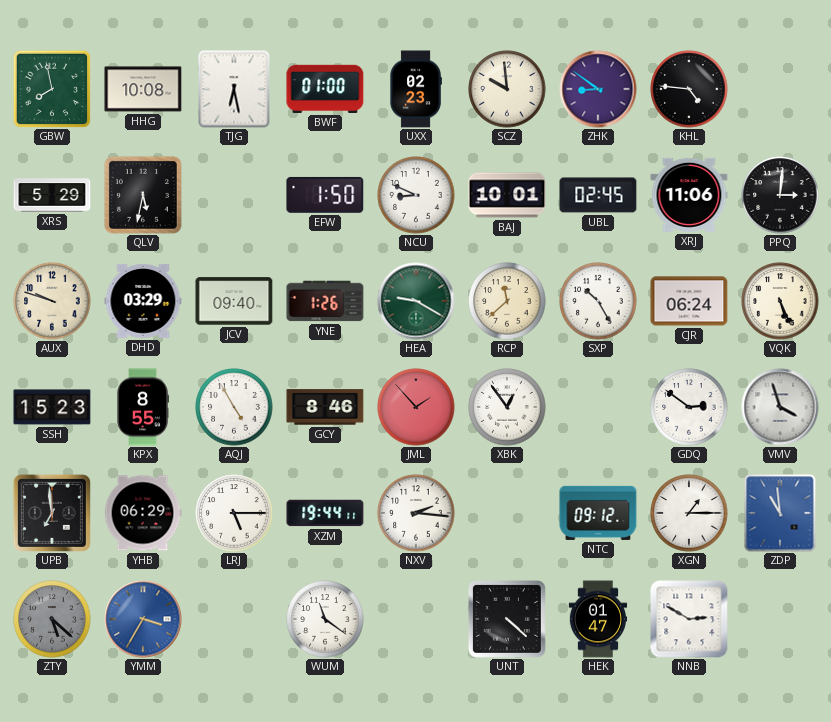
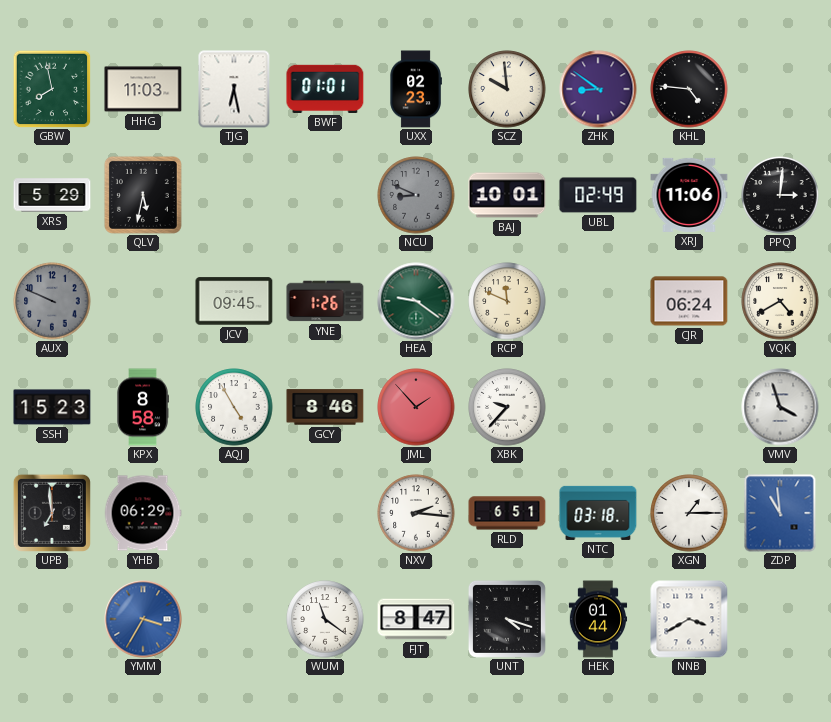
HHG: 10:08 -> 11:03 (143, 89)
BWF: 01:00 -> 01:01 (325, 89)
EFW: 1:50 -> none (325, 195)
NCU dial: white -> grey (416, 195)
UBL: 02:45 -> 02:49 (598, 195)
AUX: 9:48 -> 9:49 (52, 301)
AUX dial: cream -> grey (52, 301)
DHD: 03:29 -> none (143, 301)
JCV: 09:40 -> 09:45 (234, 301)
HEA: 9:20 -> 9:21 (416, 301)
RCP: 11:38 -> 11:49 (507, 301)
SXP: 10:25 -> none (598, 301)
VQK: 5:26 -> 4:40 (780, 301)
KPX: 8:55 -> 8:58 (142, 407)
XBK: 12:54 -> 9:37 (507, 407)
GDQ: 2:51 -> none (689, 407)
LRJ: 5:15 -> none (234, 513)
XZM: 19:44 -> none (325, 513)
RLD: none -> 6:51 (507, 513)
NTC: 09:12 -> 03:18 (598, 513)
ZTY: 5:22 -> none (52, 619)
FJT: none -> 8:47 (416, 619)
UNT: 4:22 -> 4:18 (507, 619)
HEK: 01:47 -> 01:44 (598, 619)
NNB: 2:50 -> 3:40 (689, 619)
